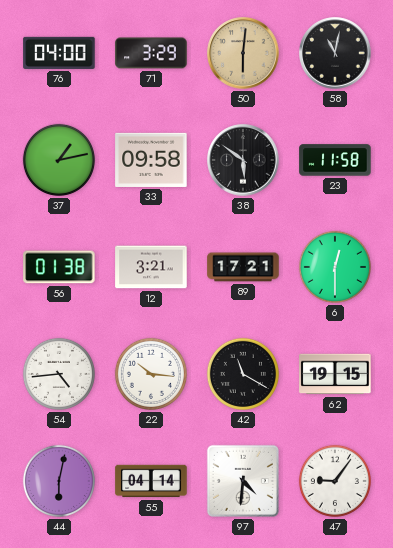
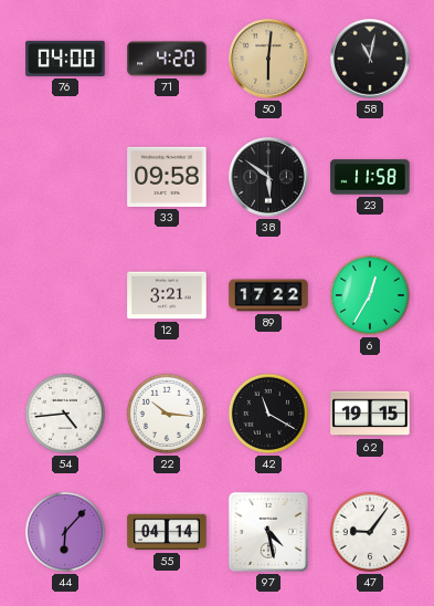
71: 3:29 -> 4:20 (167, 59)
37: 1:13 -> none (59, 160)
56: 01:38 -> none (59, 267)
89: 17:21 -> 17:22 (268, 295)
6: 12:30 -> 12:35 (370, 295)
44: 6:02 -> 6:07 (65, 532)
97: 4:31 -> 4:28 (268, 532)
